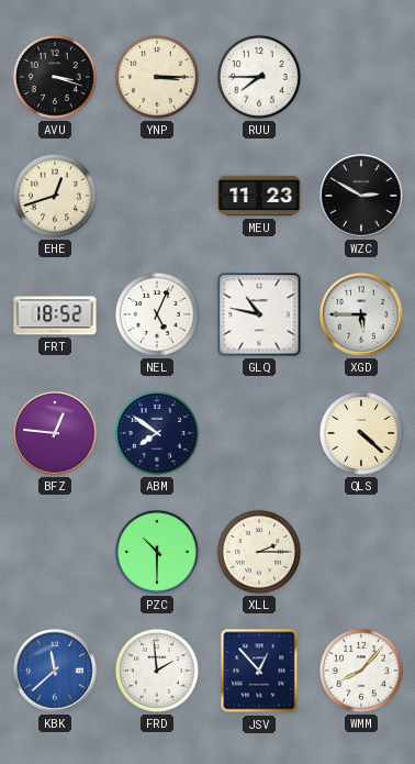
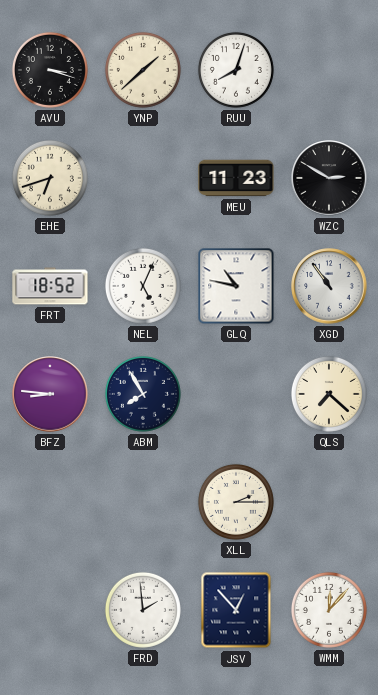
YNP: 3:15 -> 1:38 (143, 70)
RUU: 7:45 -> 8:03 (236, 70)
EHE: 12:42 -> 6:42 (50, 178)
XGD: 5:45 -> 10:54 (329, 286)
BFZ: 12:46 -> 8:46 (50, 394)
ABM: 7:51 -> 7:55 (143, 394)
QLS: 4:22 -> 7:22 (329, 394)
PZC: 10:30 -> none (157, 552)
KBK: 11:38 -> none (55, 671)
WMM: 8:07 -> 12:07 (329, 610)
